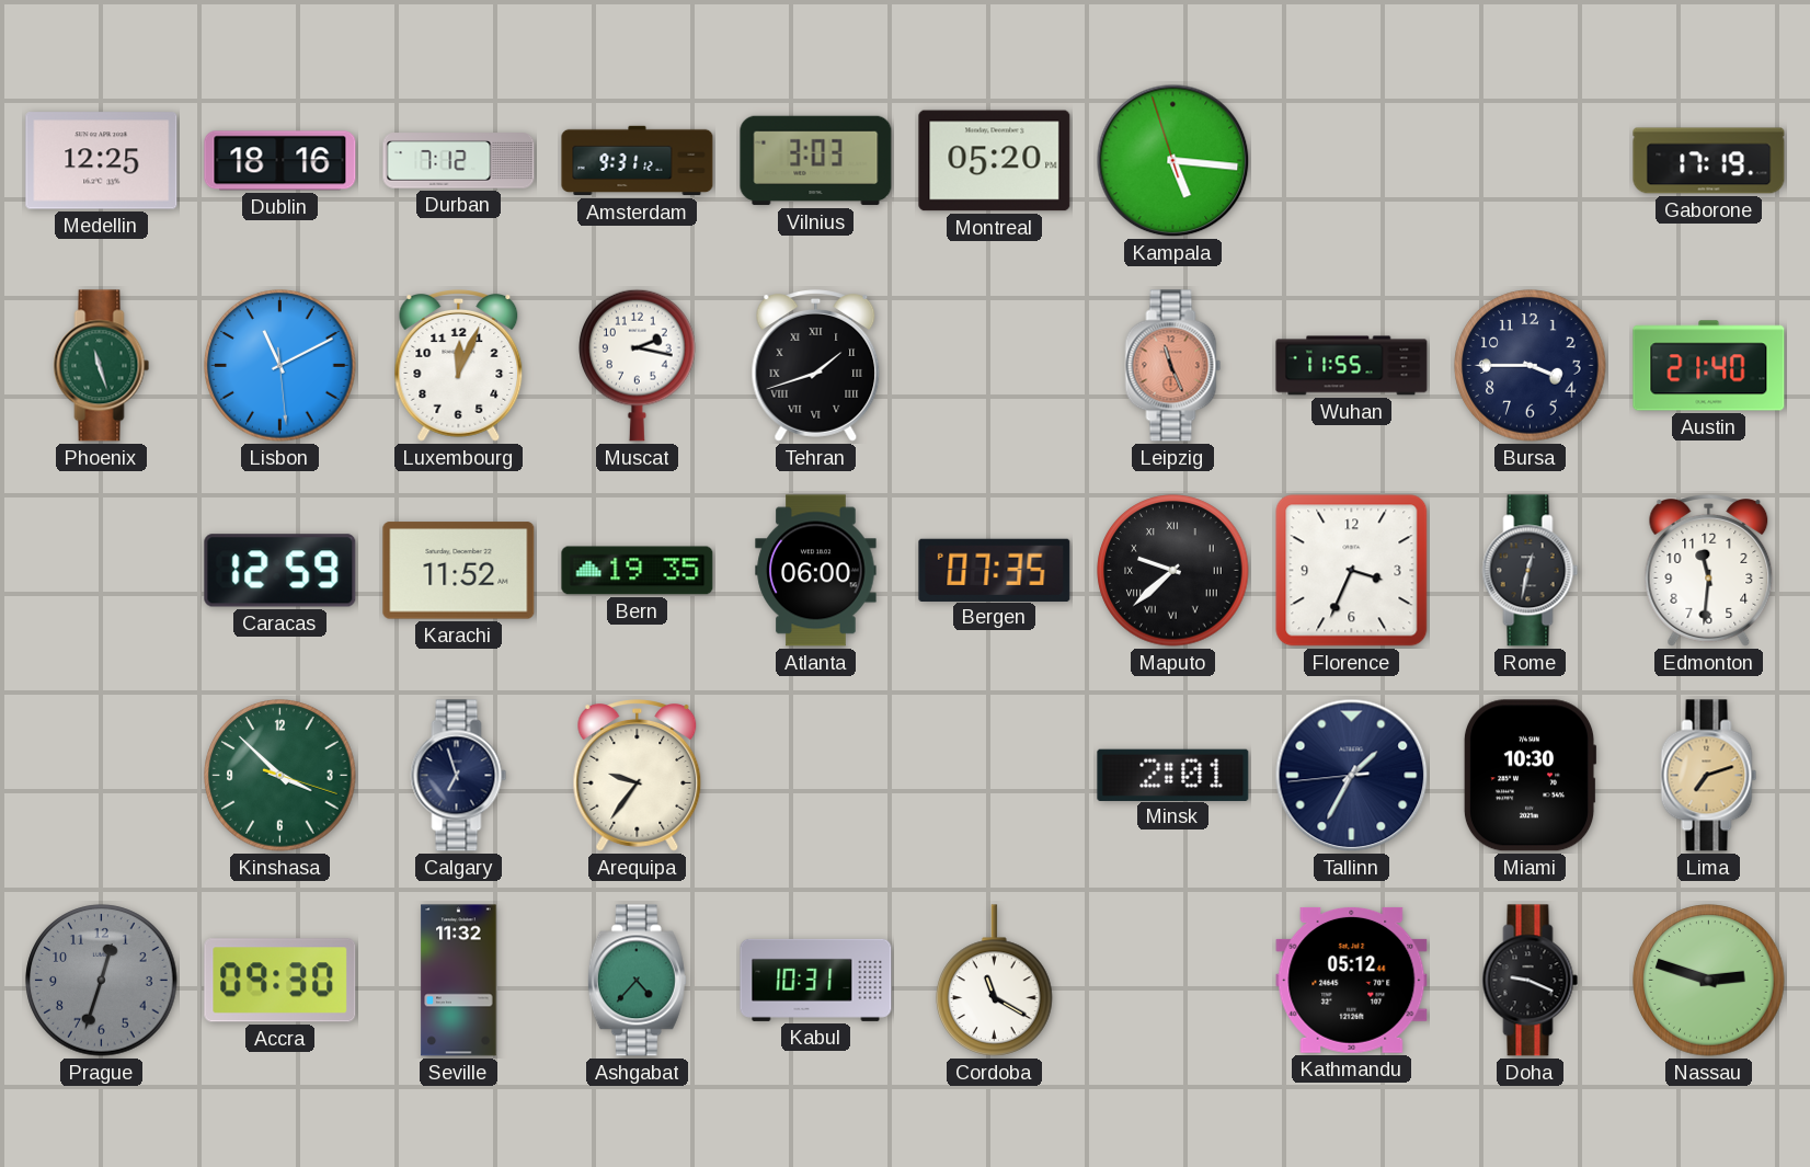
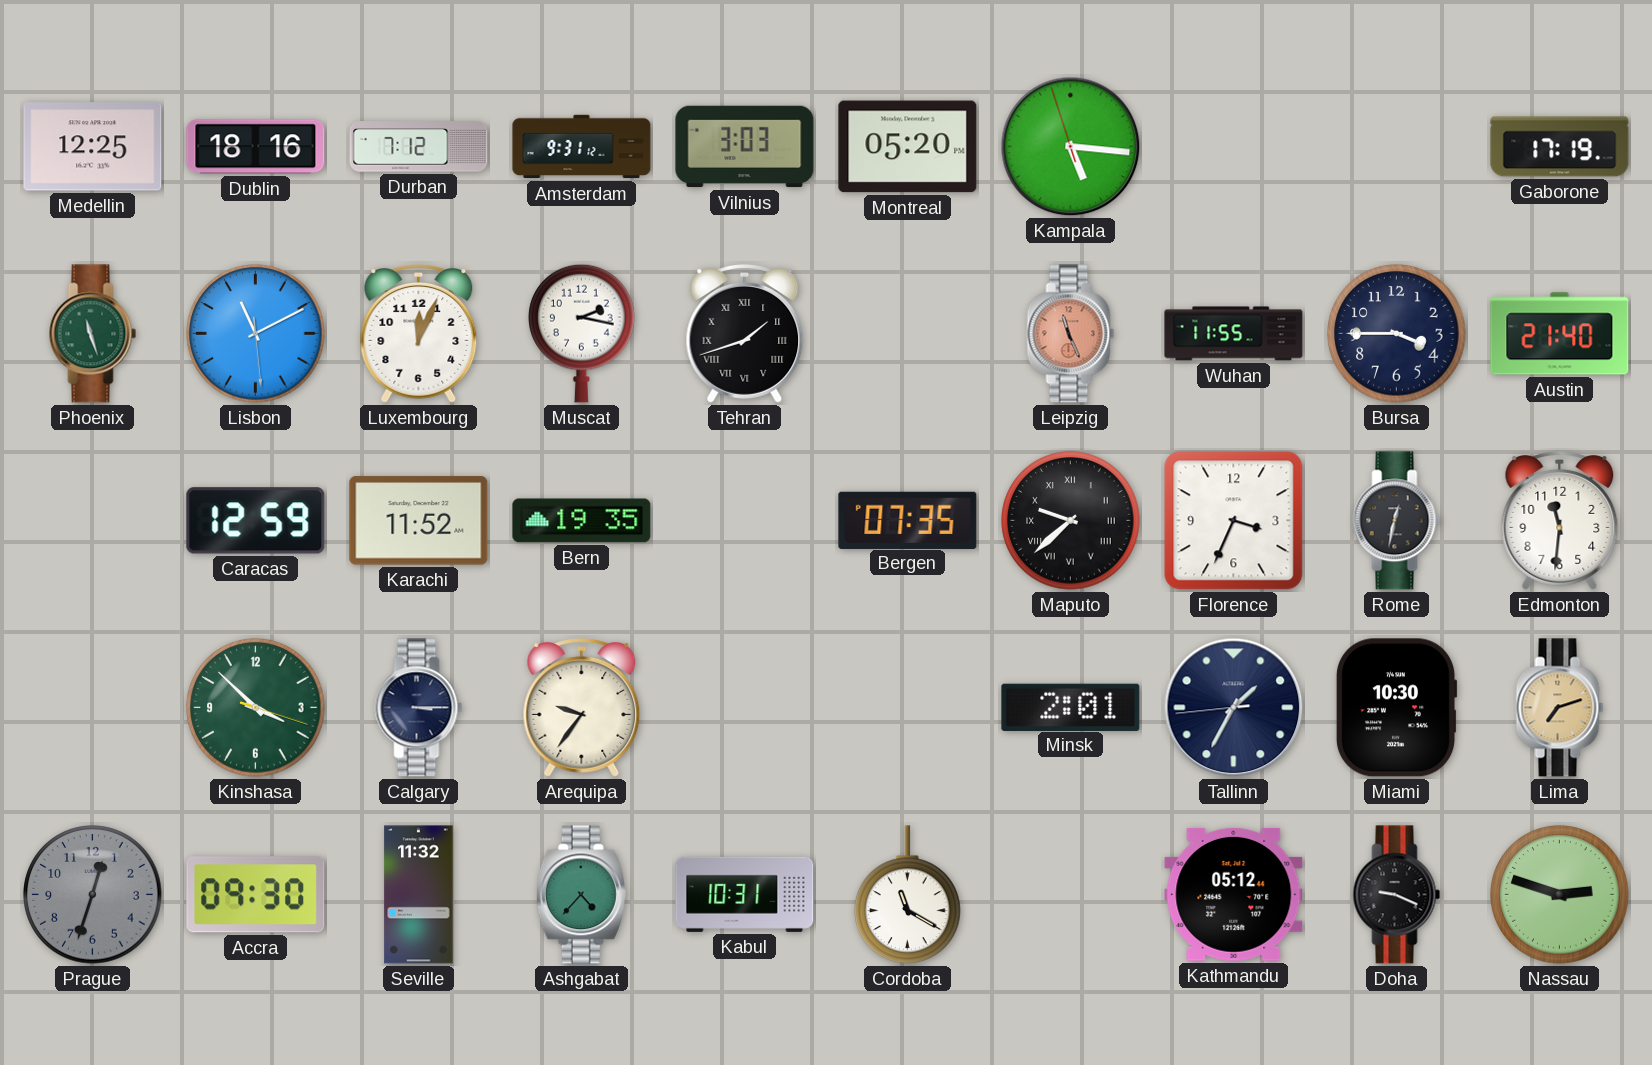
Atlanta: 06:00 -> none (816, 571)
Calgary: 6:57 -> 3:15 (419, 708)
